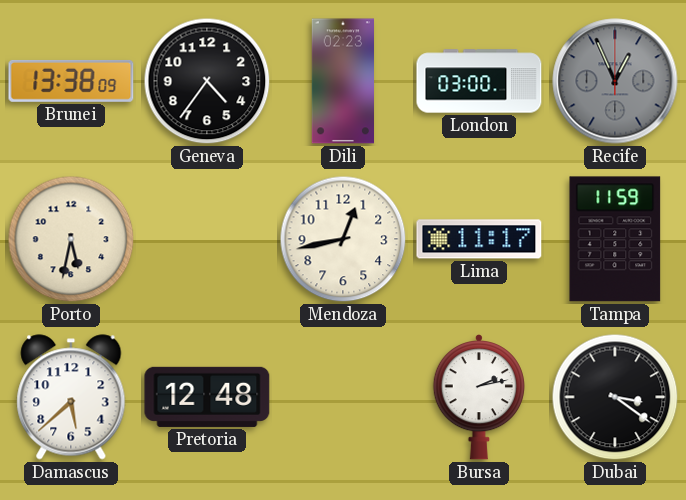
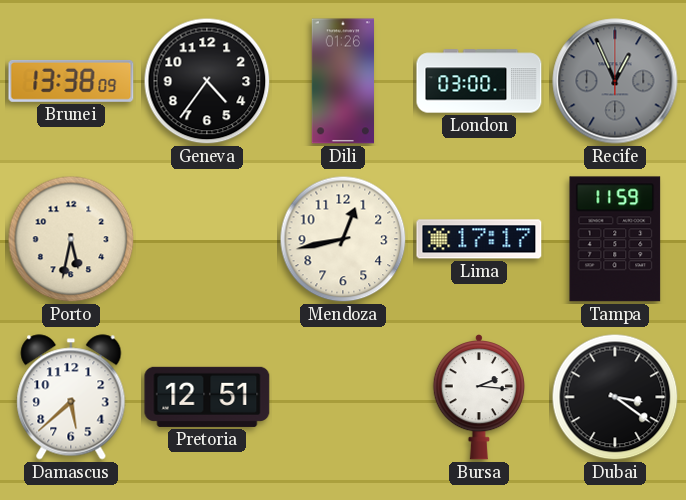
Dili: 02:23 -> 01:26 (342, 81)
Lima: 11:17 -> 17:17 (479, 239)
Pretoria: 12:48 -> 12:51 (207, 397)
Bursa: 2:13 -> 2:16 (478, 398)
